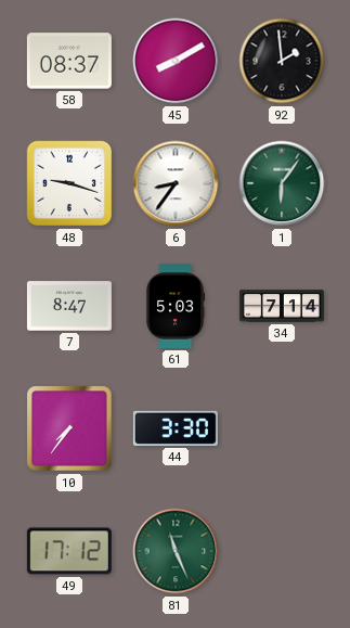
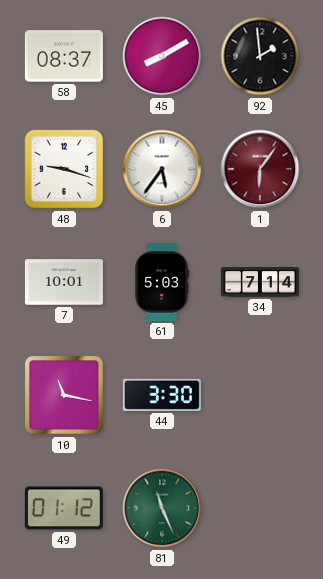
6: 8:36 -> 5:36 (162, 169)
1 dial: green -> burgundy (260, 169)
7: 8:47 -> 10:01 (64, 282)
10: 7:36 -> 11:17 (64, 395)
49: 17:12 -> 01:12 (64, 508)
